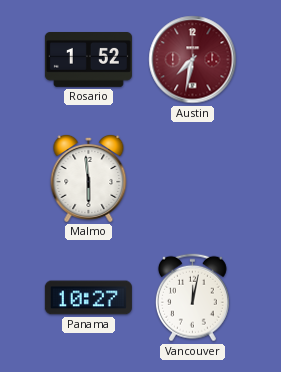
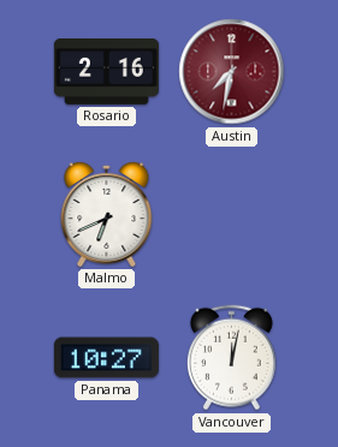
Rosario: 1:52 -> 2:16 (106, 72)
Malmo: 5:59 -> 6:41 (107, 214)
